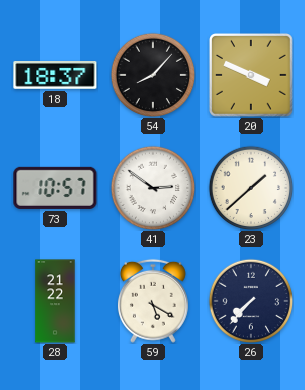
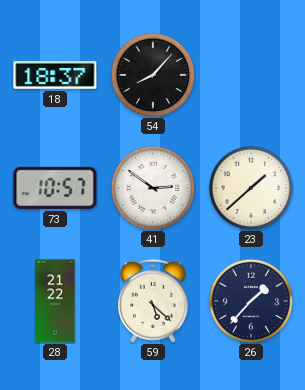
20: 3:49 -> none (252, 76)
59: 5:20 -> 5:22 (153, 301)
26: 7:37 -> 1:37 (251, 301)
